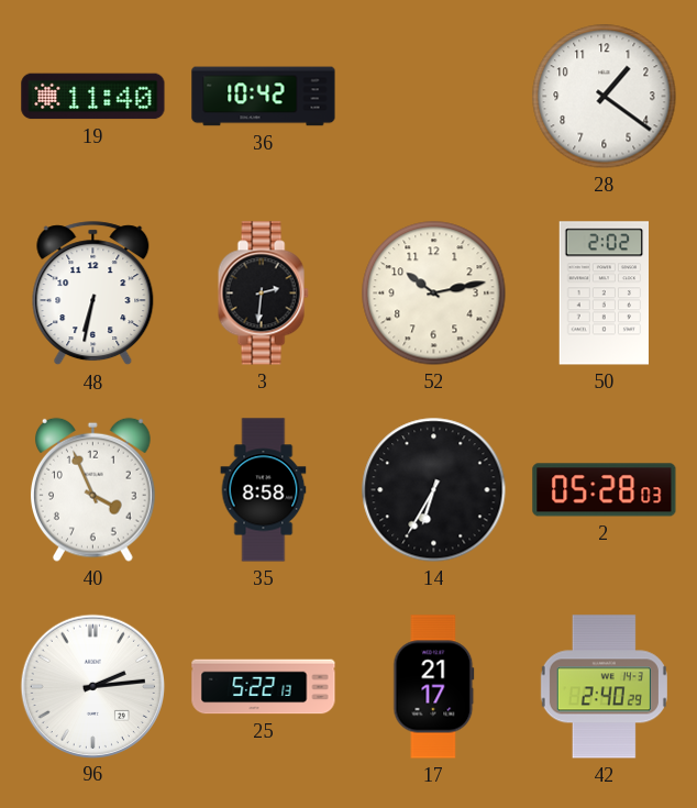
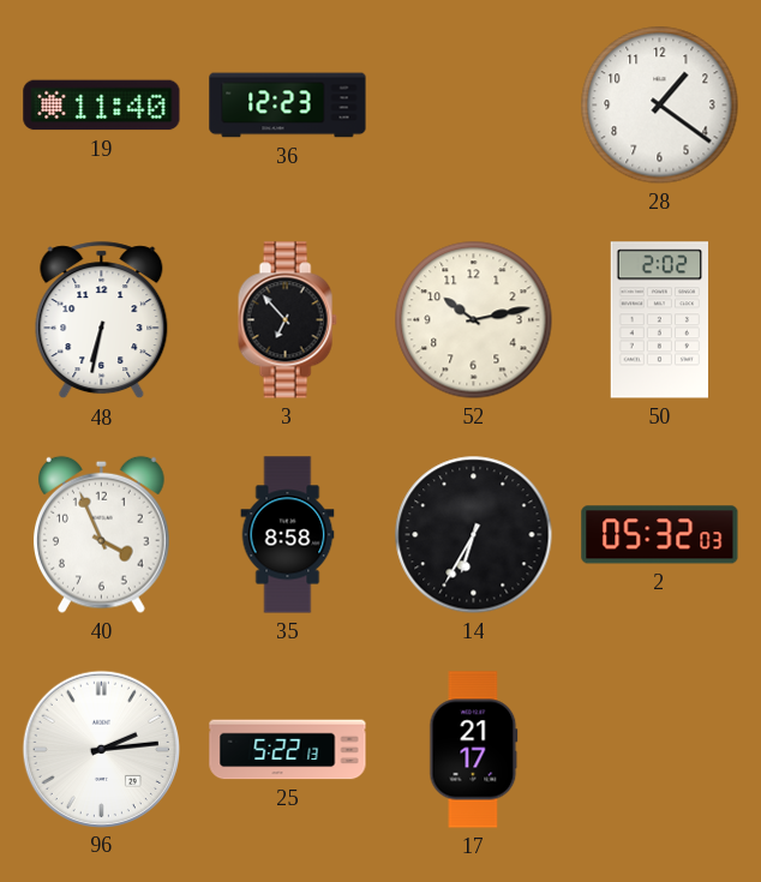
36: 10:42 -> 12:23 (288, 106)
3: 2:31 -> 6:53 (287, 320)
2: 05:28 -> 05:32 (660, 535)
42: 2:40 -> none (604, 687)
